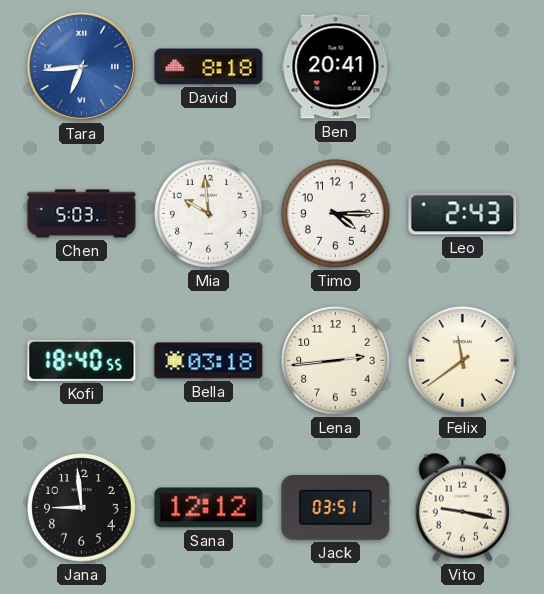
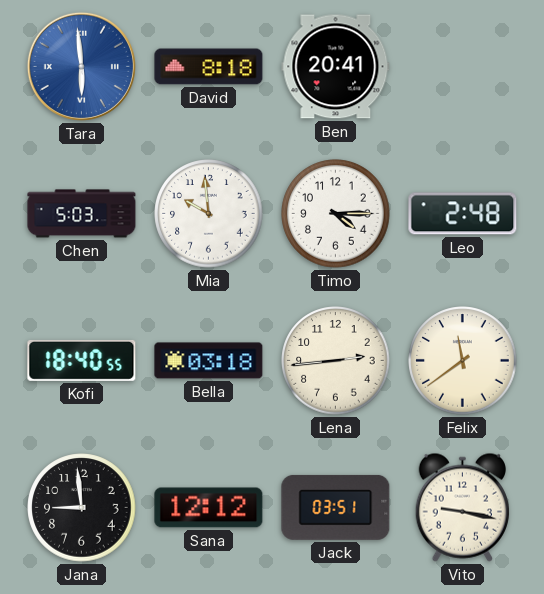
Tara: 6:44 -> 5:59 (81, 66)
Leo: 2:43 -> 2:48 (463, 214)
